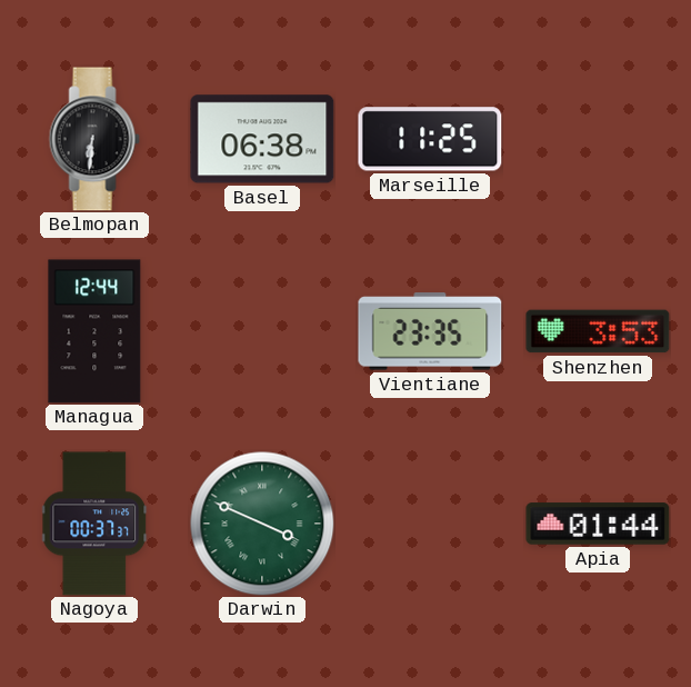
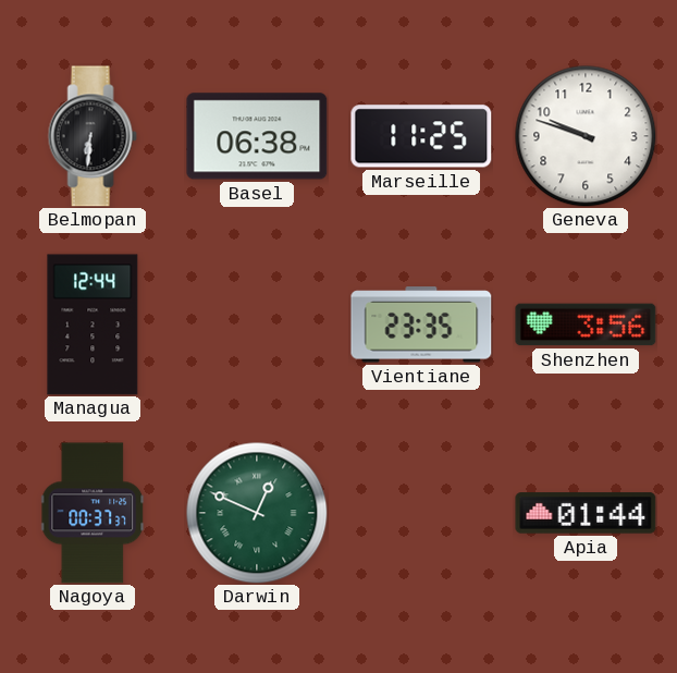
Geneva: none -> 9:48 (586, 136)
Shenzhen: 3:53 -> 3:56 (586, 325)
Darwin: 3:49 -> 12:49 (257, 513)
